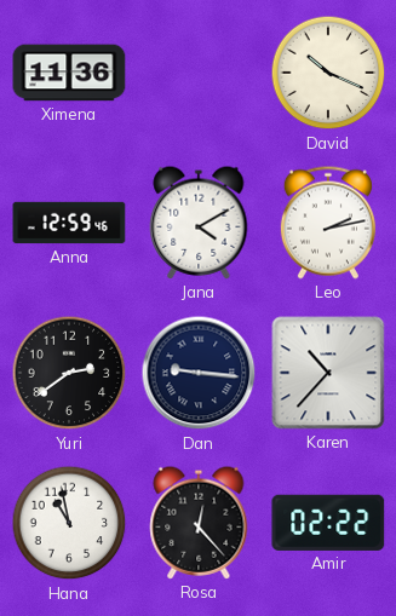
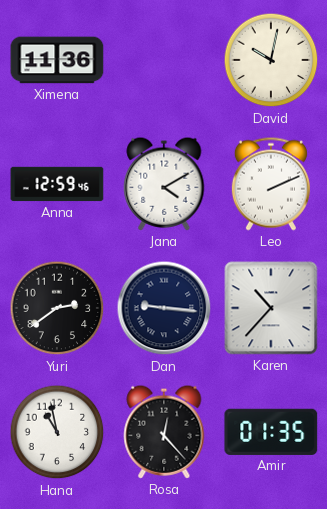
David: 10:19 -> 10:02 (271, 60)
Leo: 2:13 -> 2:11 (271, 184)
Amir: 02:22 -> 01:35 (271, 432)
